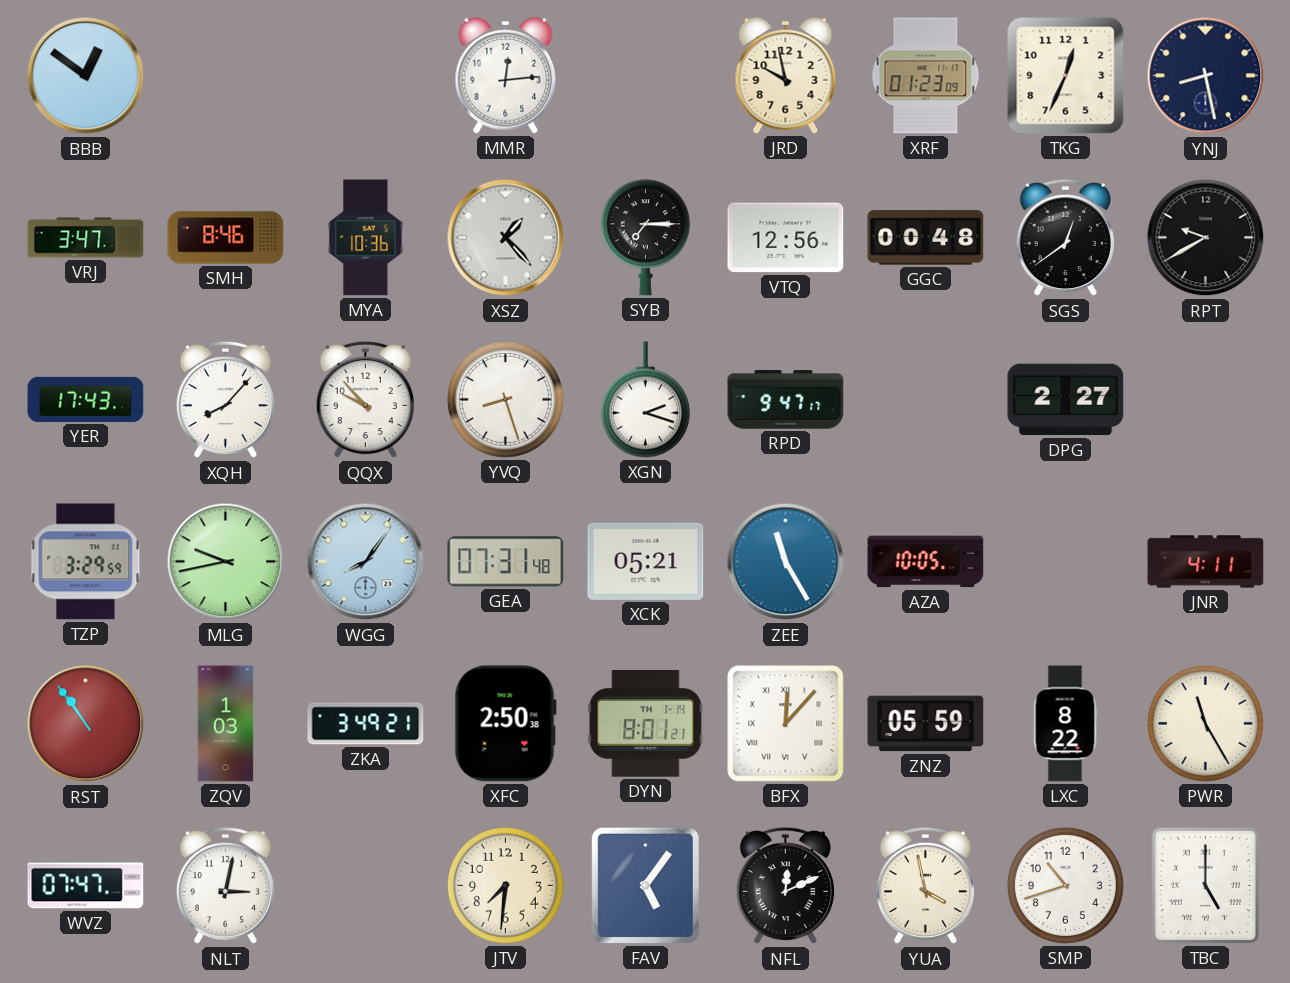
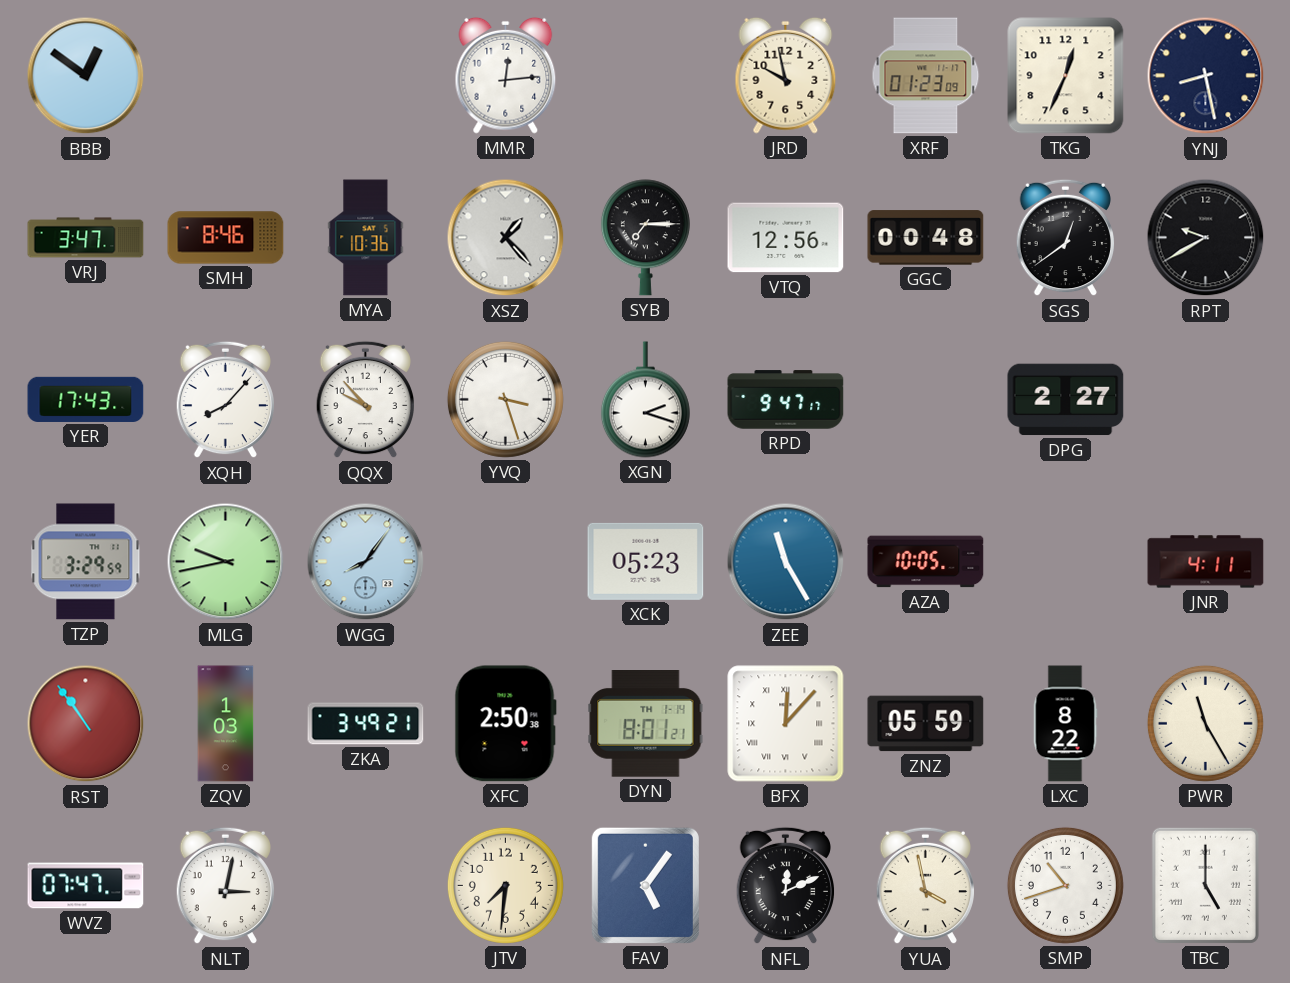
YVQ: 8:27 -> 3:27 (505, 399)
GEA: 07:31 -> none (506, 562)
XCK: 05:21 -> 05:23 (646, 561)
